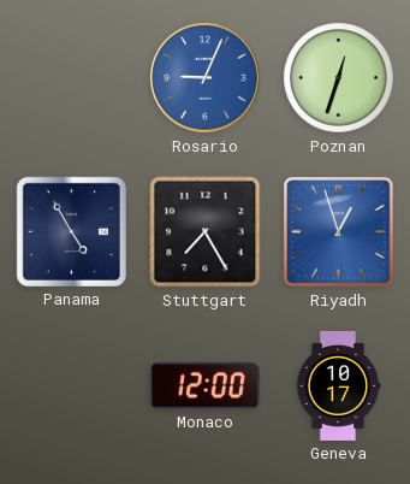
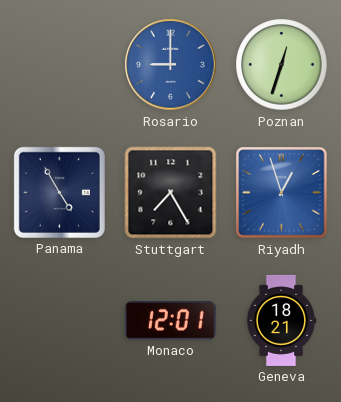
Rosario: 9:04 -> 9:00 (171, 65)
Monaco: 12:00 -> 12:01 (170, 321)
Geneva: 10:17 -> 18:21 (281, 320)
